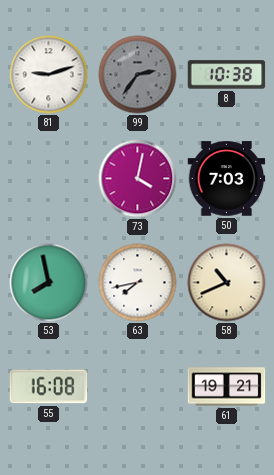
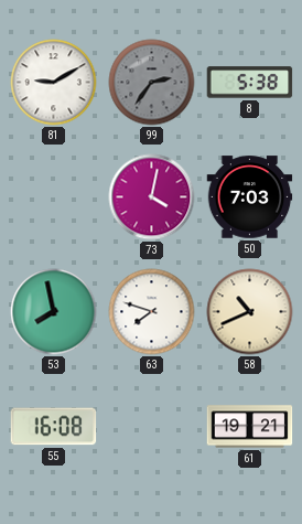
81: 9:12 -> 9:10 (54, 83)
8: 10:38 -> 5:38 (250, 83)
63: 7:43 -> 7:48 (152, 312)
